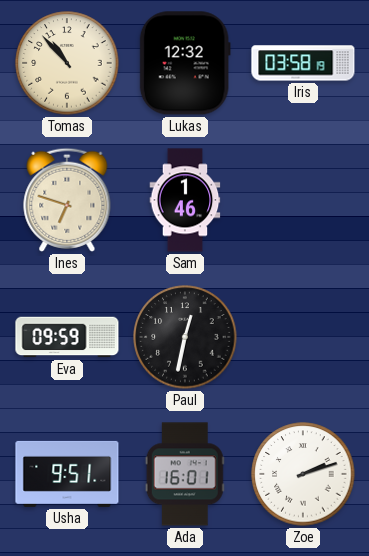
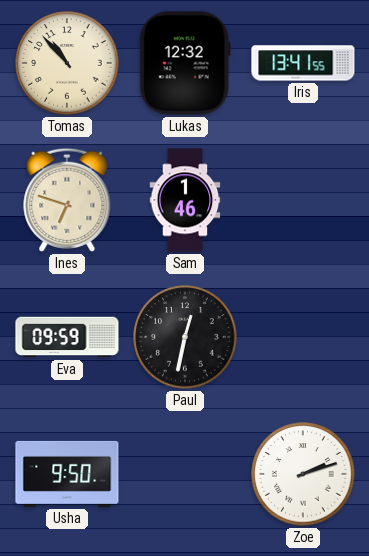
Iris: 03:58 -> 13:41 (303, 63)
Usha: 9:51 -> 9:50 (67, 474)
Ada: 16:01 -> none (185, 474)
